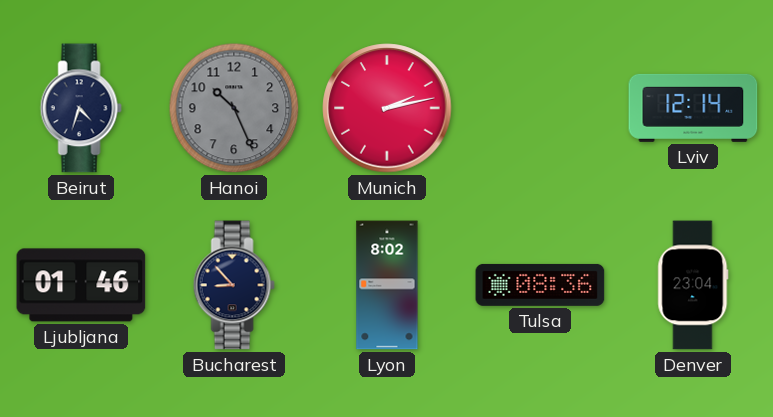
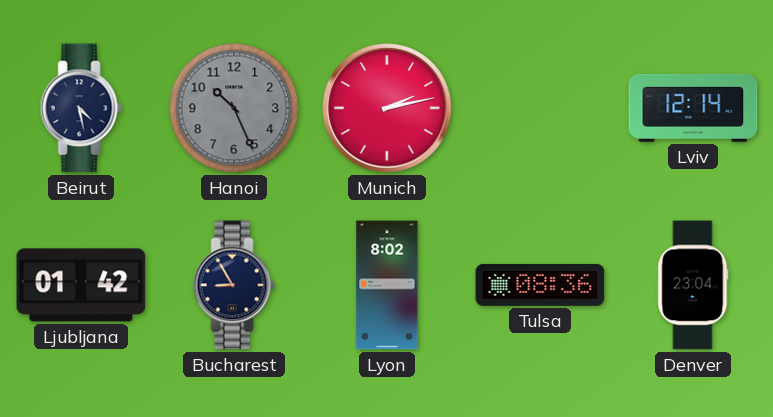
Beirut: 4:33 -> 4:28 (81, 108)
Ljubljana: 01:46 -> 01:42 (81, 285)
Bucharest: 8:53 -> 8:55 (234, 285)
